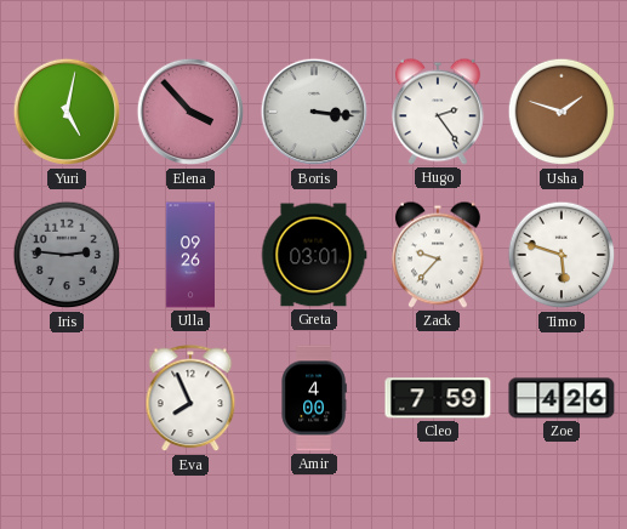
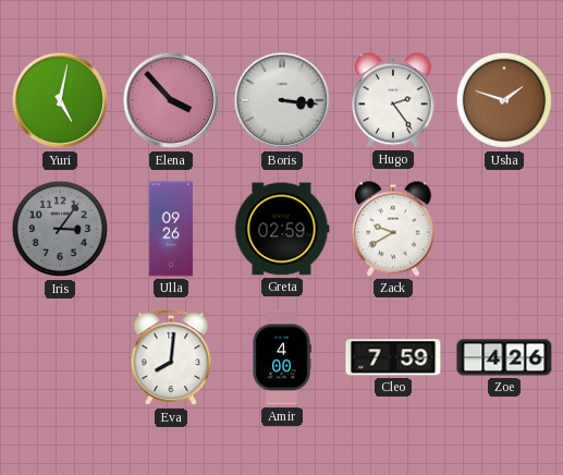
Iris: 2:46 -> 3:06 (60, 229)
Greta: 03:01 -> 02:59 (282, 229)
Zack: 9:37 -> 9:40 (393, 229)
Timo: 5:48 -> none (562, 255)
Eva: 7:56 -> 8:01 (171, 358)
